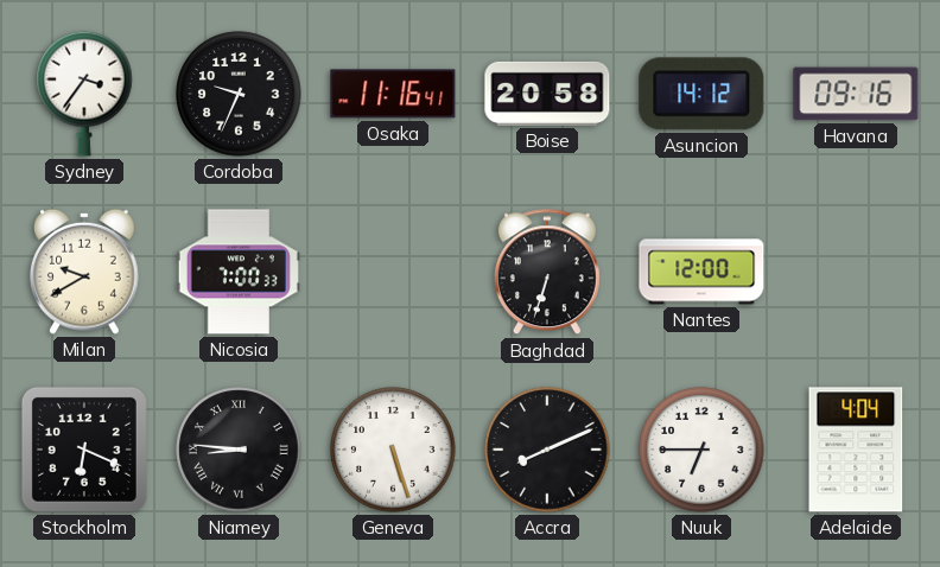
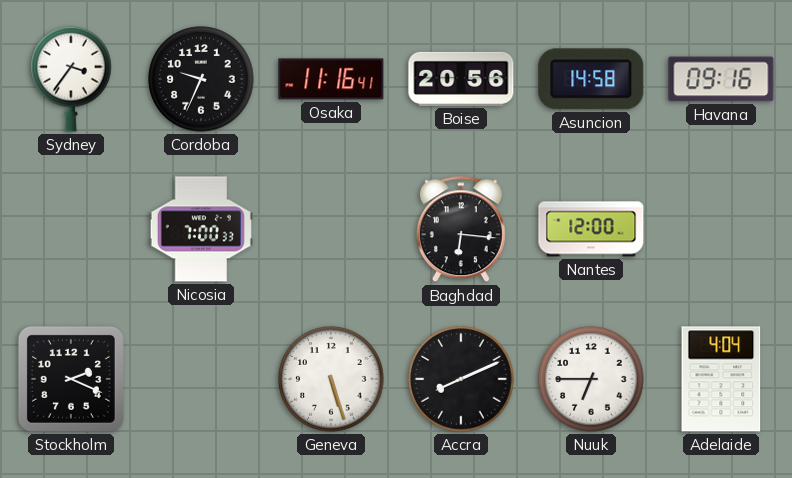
Boise: 20:58 -> 20:56 (461, 79)
Asuncion: 14:12 -> 14:58 (591, 79)
Milan: 9:40 -> none (85, 272)
Baghdad: 6:33 -> 6:16 (461, 230)
Stockholm: 6:19 -> 2:19 (71, 379)
Niamey: 8:46 -> none (239, 450)
